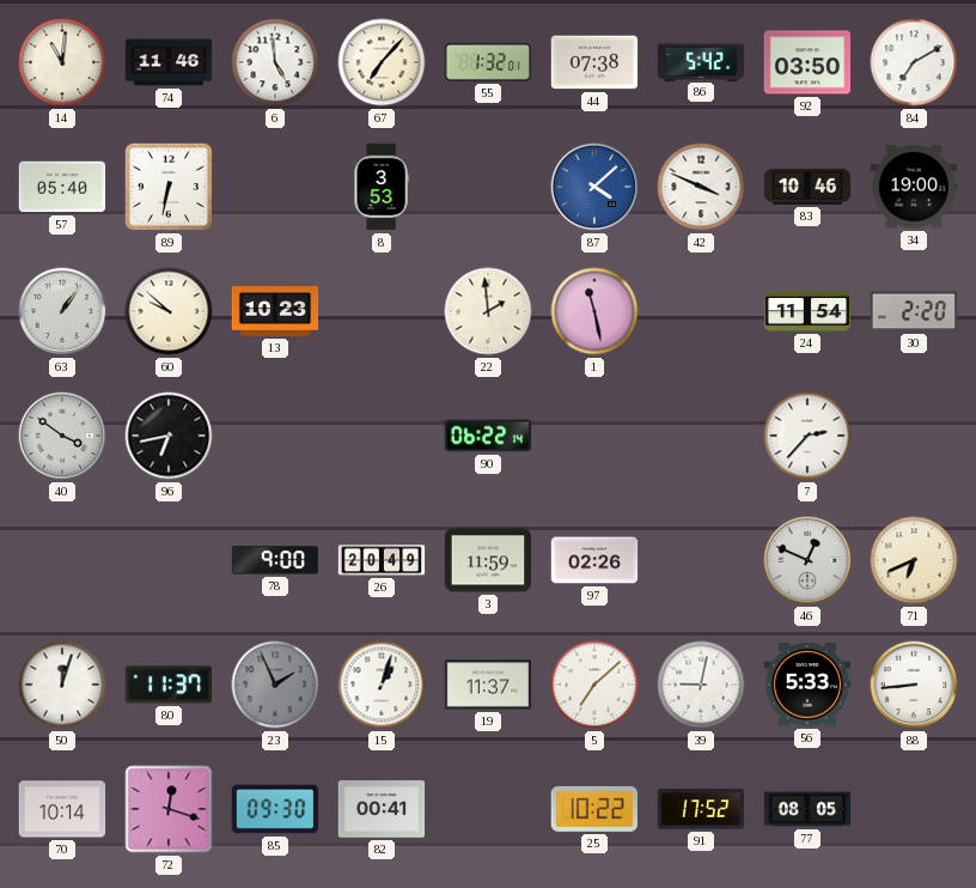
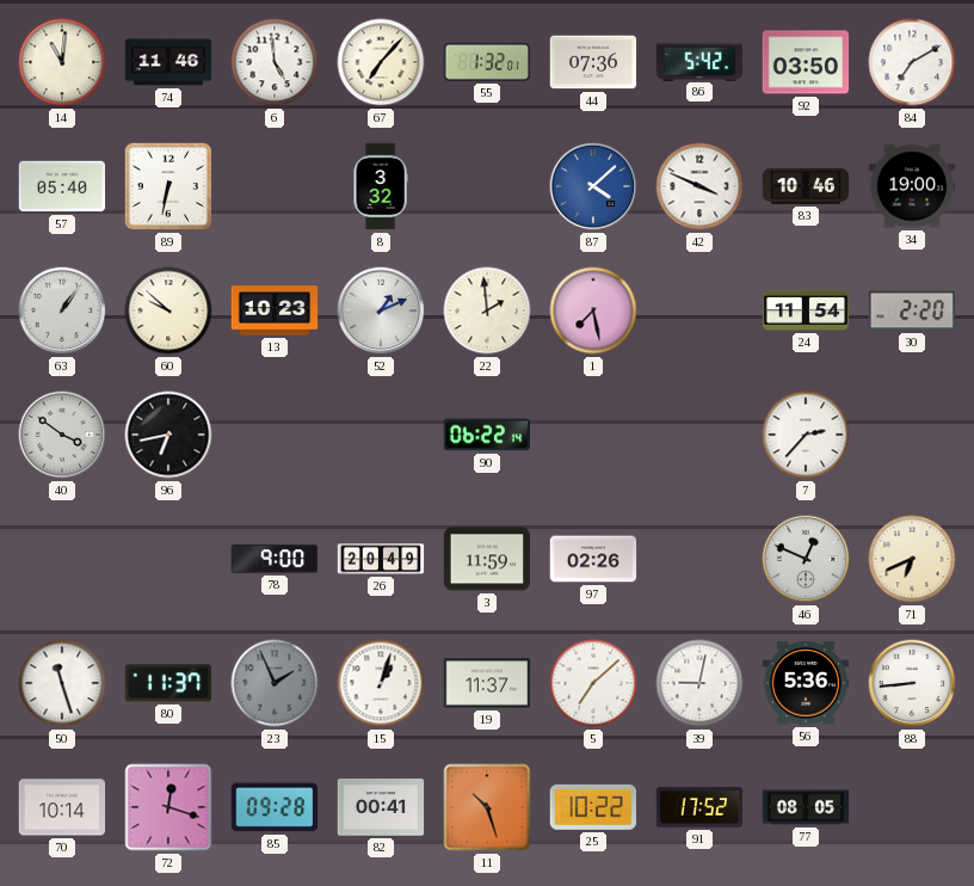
44: 07:38 -> 07:36 (593, 62)
8: 3:53 -> 3:32 (381, 186)
52: none -> 1:11 (381, 310)
1: 11:28 -> 7:28 (593, 310)
50: 12:03 -> 11:27 (62, 683)
56: 5:33 -> 5:36 (806, 683)
85: 09:30 -> 09:28 (275, 807)
11: none -> 10:27 (487, 807)
